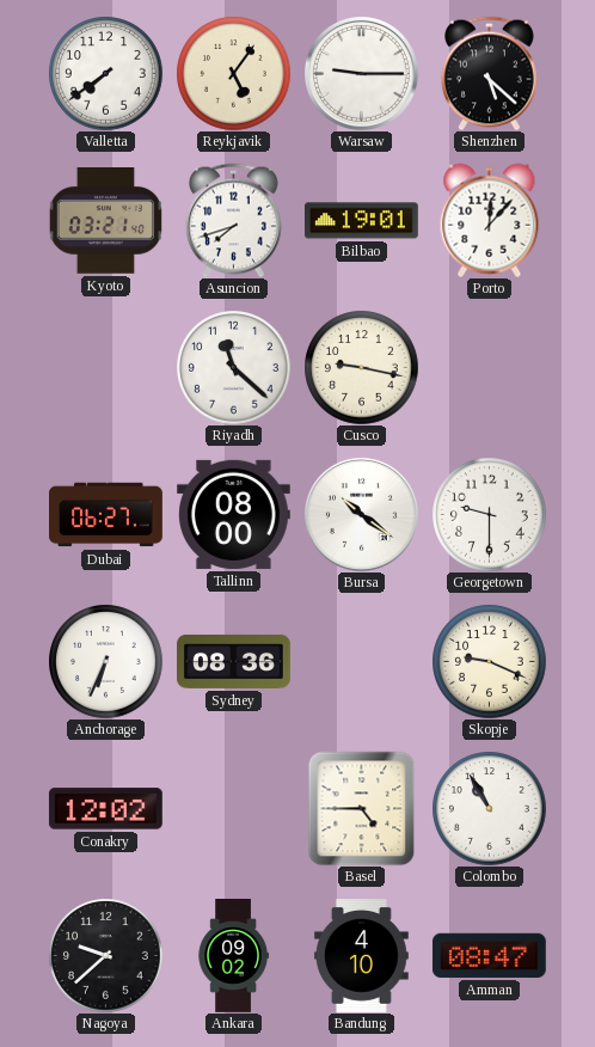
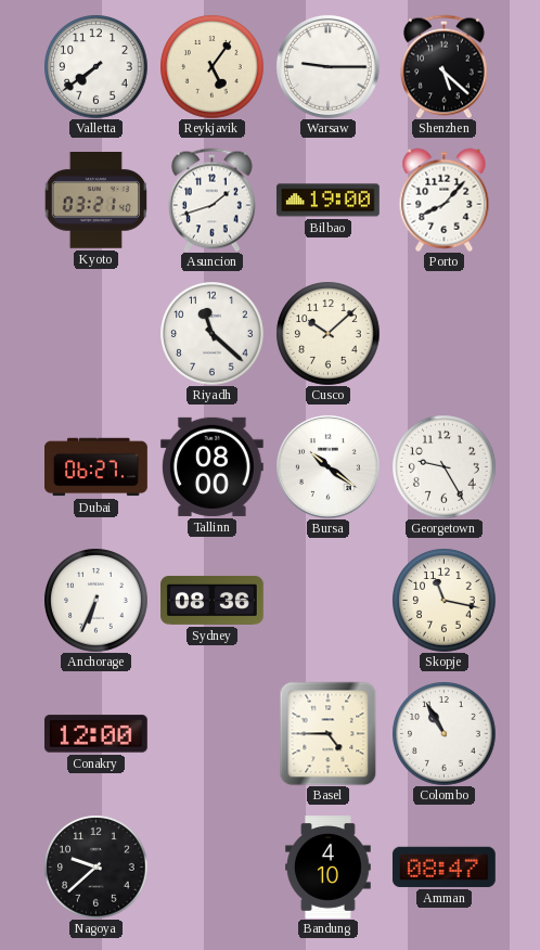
Asuncion: 7:42 -> 1:42 (211, 200)
Bilbao: 19:01 -> 19:00 (327, 201)
Porto: 12:07 -> 8:07 (445, 200)
Cusco: 9:17 -> 10:08 (327, 333)
Georgetown: 9:30 -> 9:25 (443, 466)
Skopje: 9:19 -> 11:17 (443, 600)
Conakry: 12:02 -> 12:00 (95, 734)
Ankara: 09:02 -> none (233, 956)
